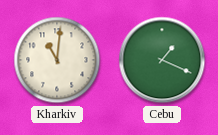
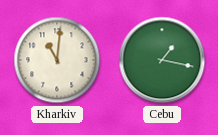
Cebu: 1:19 -> 1:17 (162, 60)
